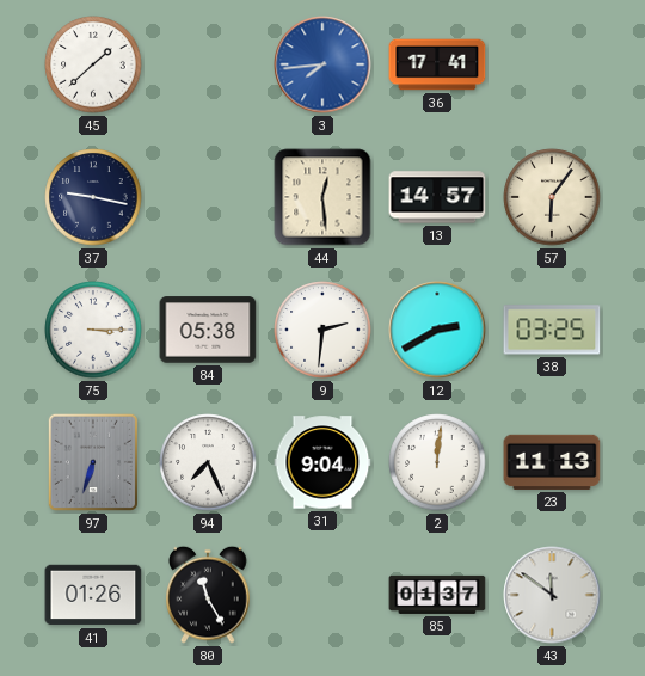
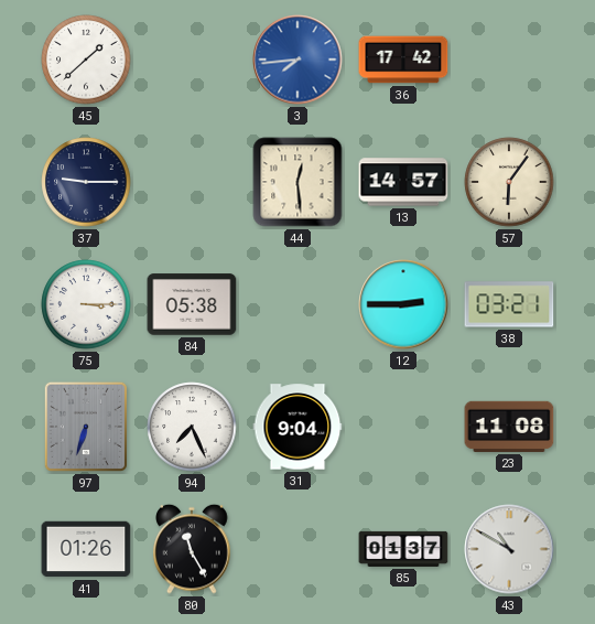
36: 17:41 -> 17:42 (403, 60)
37: 9:17 -> 9:15 (86, 182)
9: 2:31 -> none (322, 330)
12: 2:40 -> 2:45 (403, 304)
38: 03:25 -> 03:21 (509, 304)
2: 12:01 -> none (437, 462)
23: 11:13 -> 11:08 (509, 427)
43: 11:51 -> 10:50 (509, 549)
